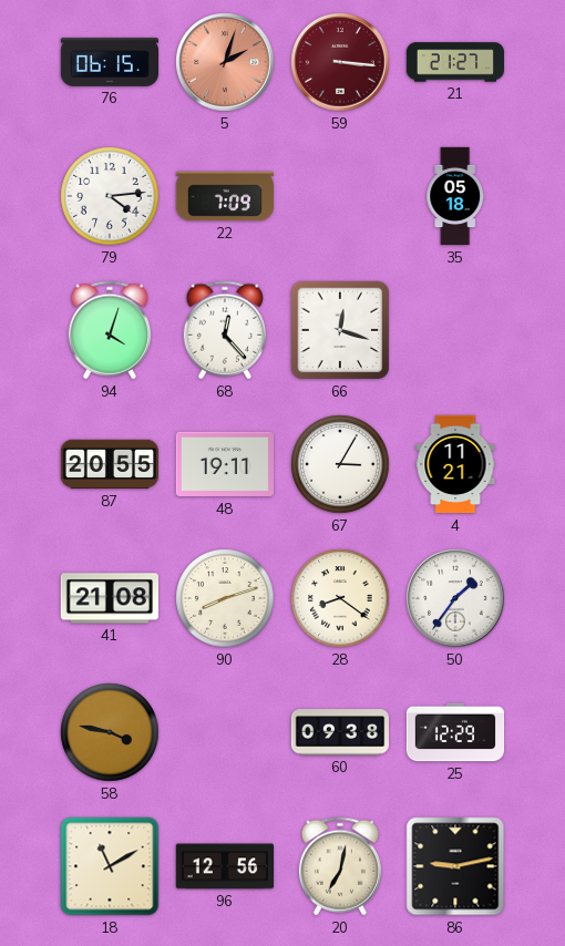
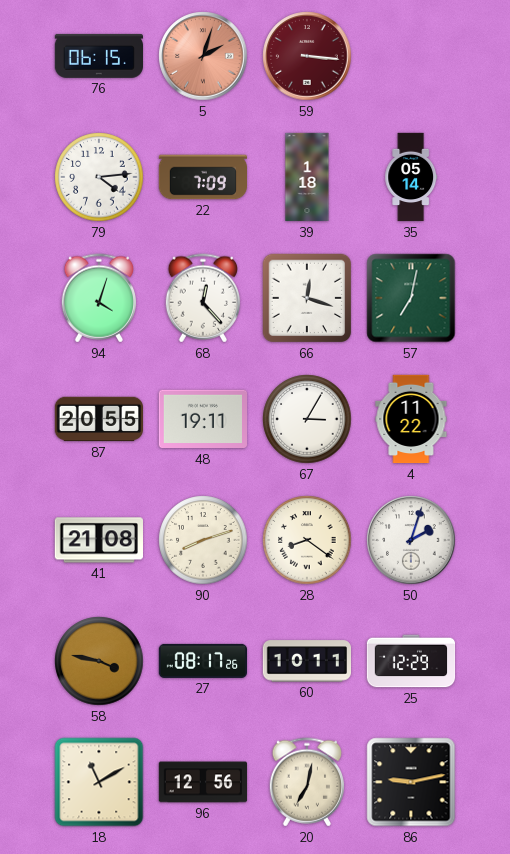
21: 21:27 -> none (454, 62)
39: none -> 1:18 (307, 177)
35: 05:18 -> 05:14 (411, 177)
57: none -> 7:02 (411, 298)
4: 11:21 -> 11:22 (411, 419)
50: 1:36 -> 2:03 (411, 540)
27: none -> 08:17 (203, 661)
60: 09:38 -> 10:11 (306, 661)
